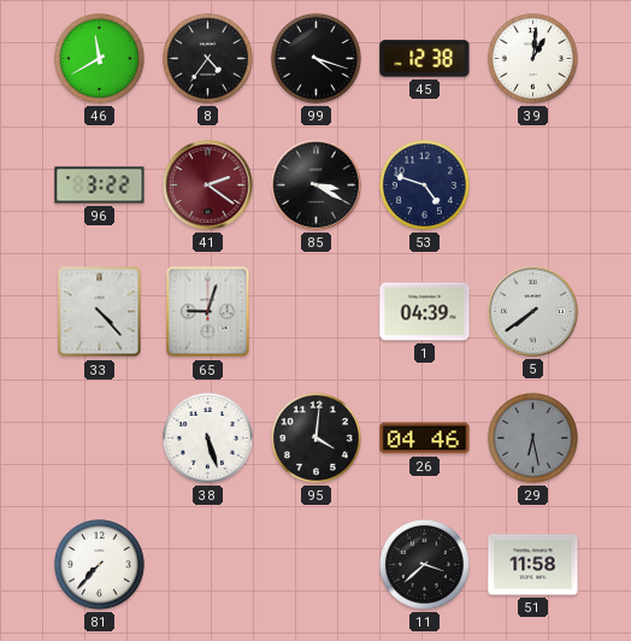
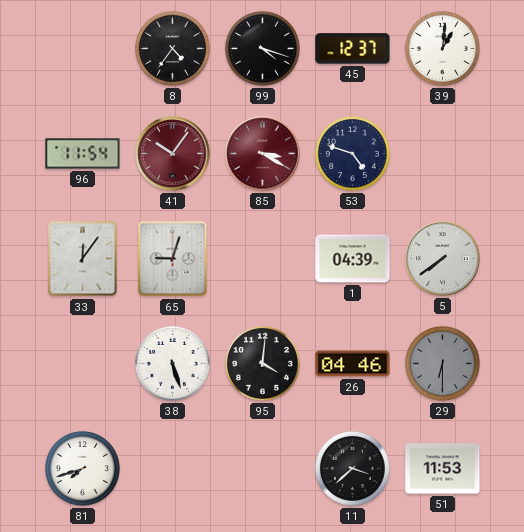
46: 11:40 -> none (99, 58)
45: 12:38 -> 12:37 (353, 49)
96: 3:22 -> 11:54 (83, 154)
41: 2:21 -> 10:06 (173, 154)
85 dial: black -> burgundy (263, 154)
33: 4:23 -> 12:06 (83, 259)
29: 6:28 -> 6:30 (442, 363)
81: 7:37 -> 7:42 (82, 468)
51: 11:58 -> 11:53 (443, 469)
